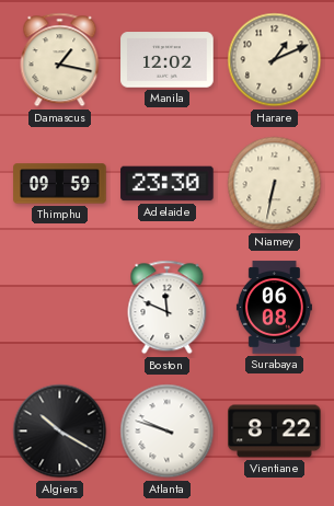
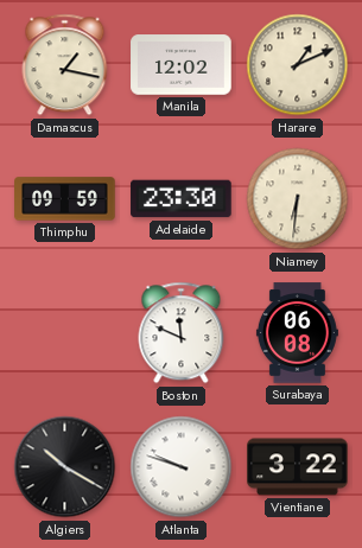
Niamey: 6:32 -> 6:31 (298, 199)
Vientiane: 8:22 -> 3:22 (298, 467)
